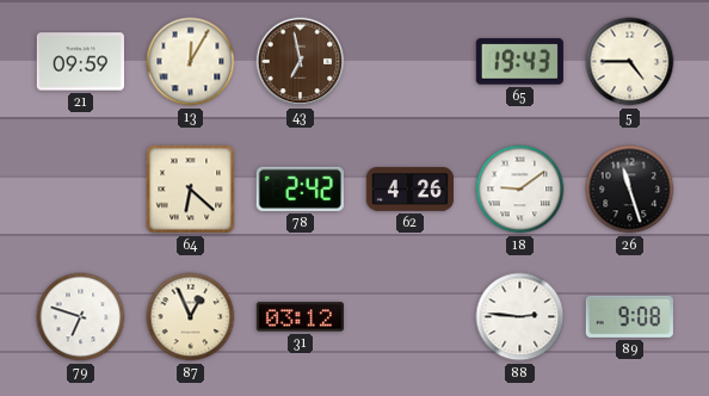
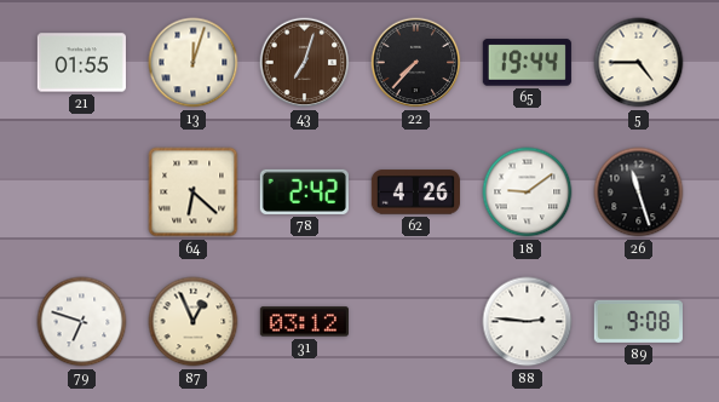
21: 09:59 -> 01:55 (81, 63)
13: 12:05 -> 12:03 (194, 63)
43: 6:58 -> 7:03 (305, 63)
22: none -> 7:37 (416, 63)
65: 19:43 -> 19:44 (527, 63)
